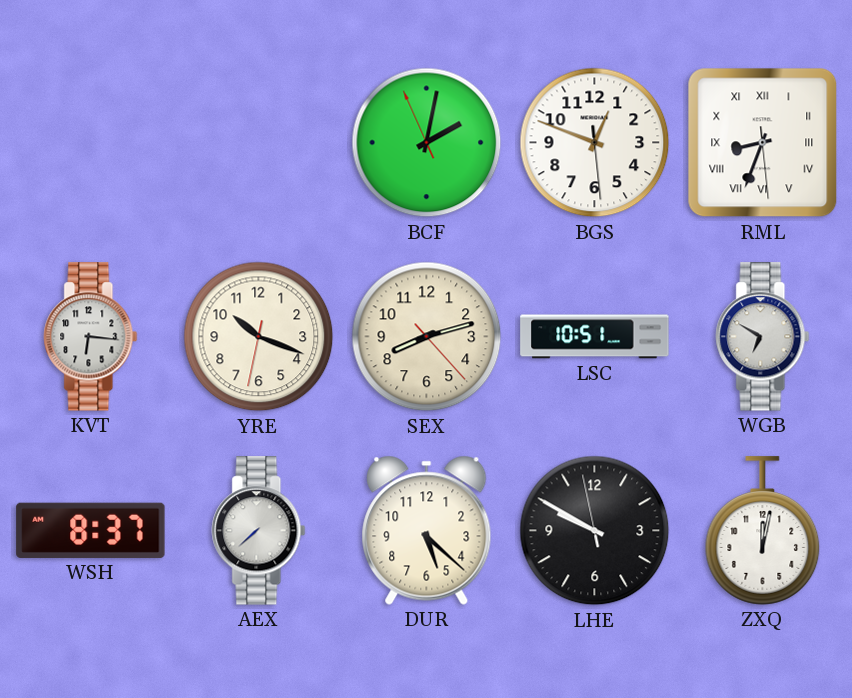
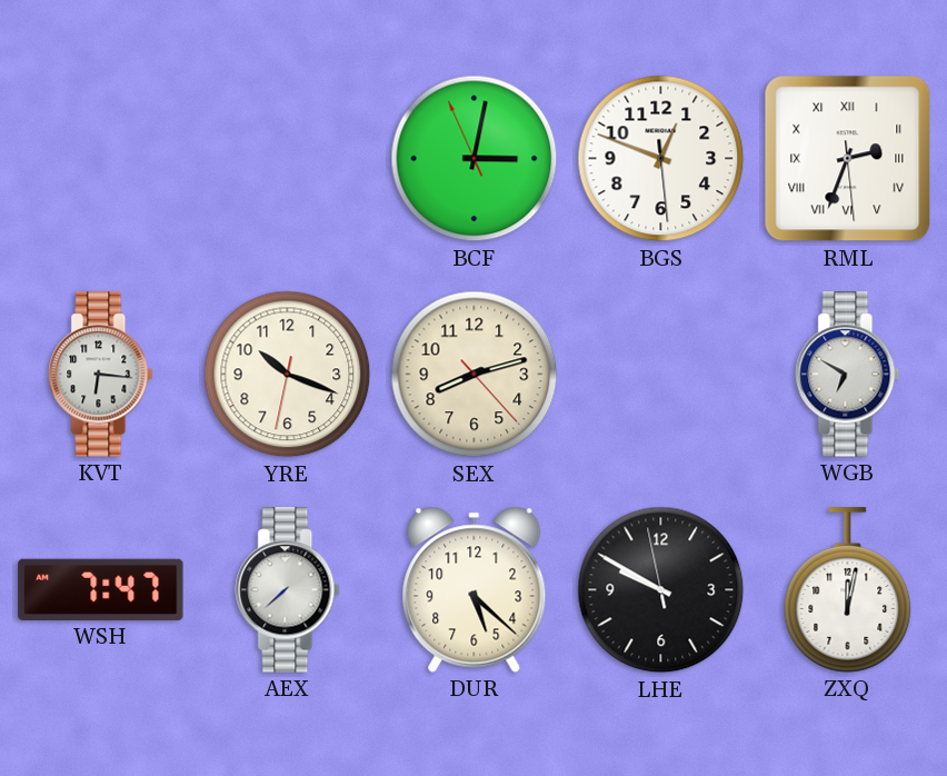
BCF: 2:01 -> 3:01 (475, 159)
RML: 8:33 -> 2:33 (848, 159)
LSC: 10:51 -> none (595, 337)
WSH: 8:37 -> 7:47 (101, 589)
